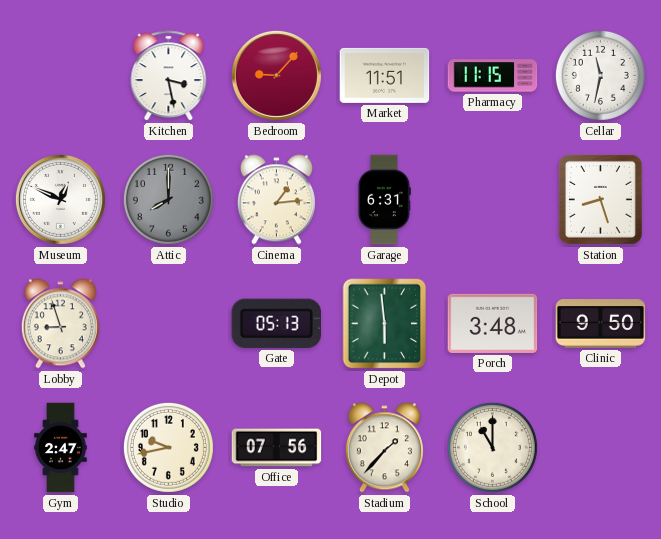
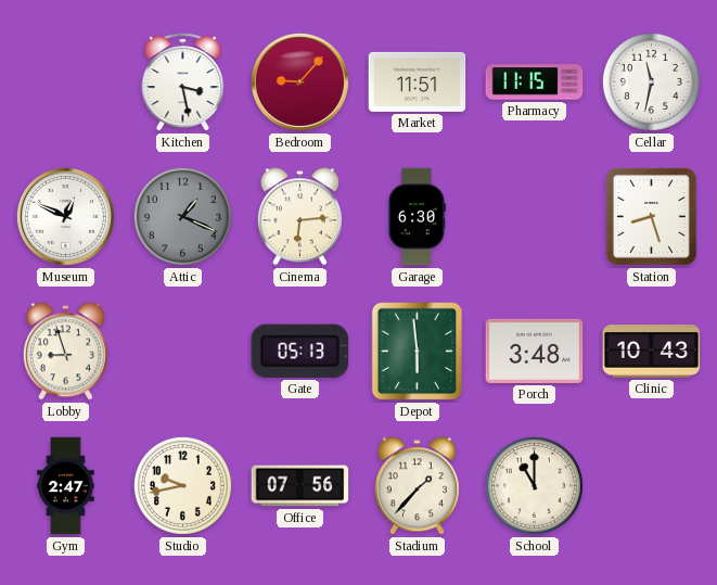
Attic: 8:00 -> 1:19 (182, 216)
Cinema: 1:14 -> 6:14 (299, 217)
Garage: 6:31 -> 6:30 (417, 217)
Clinic: 9:50 -> 10:43 (652, 352)
